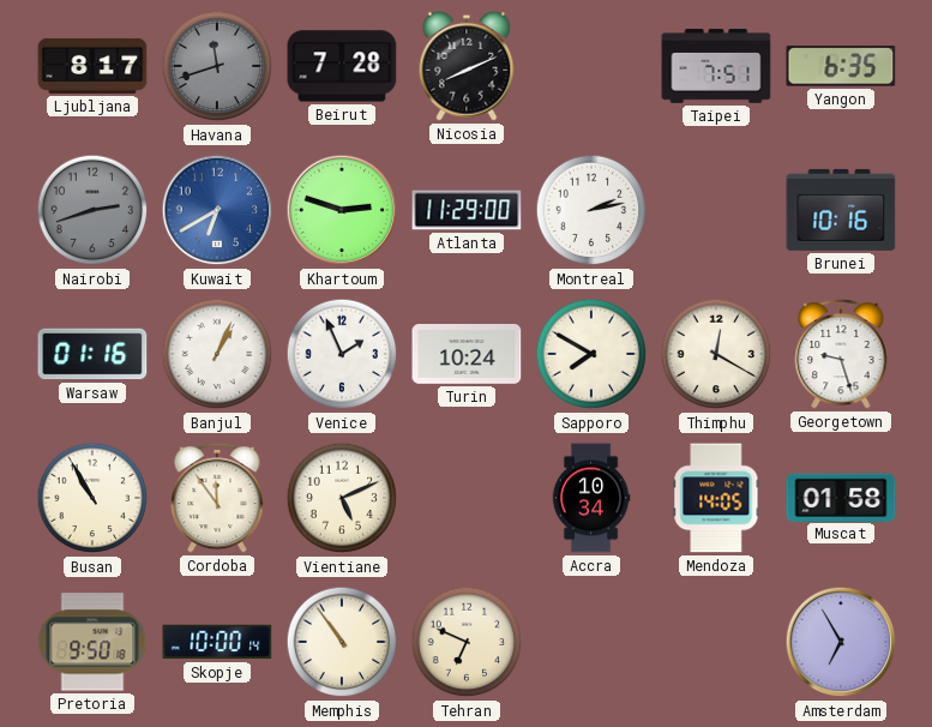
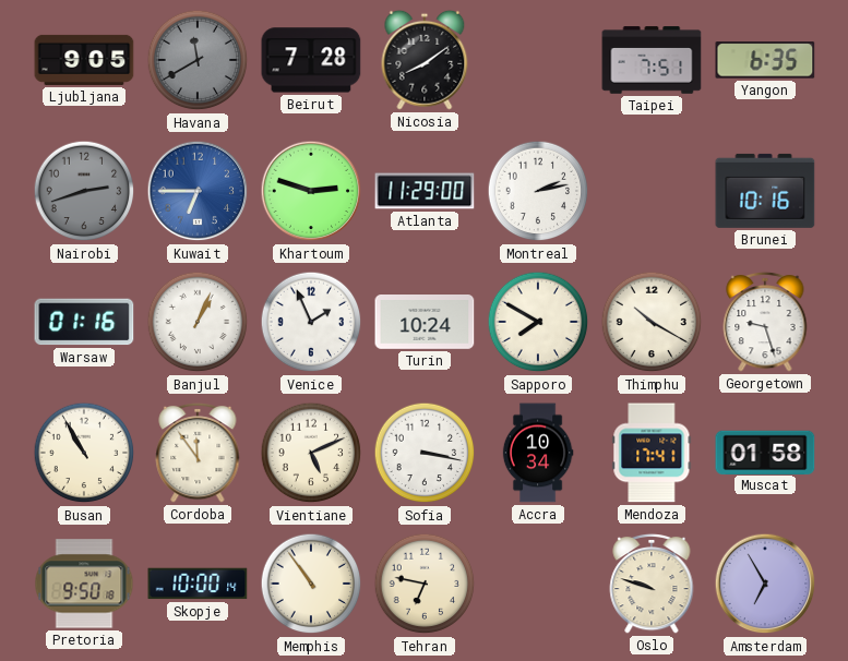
Ljubljana: 8:17 -> 9:05 (84, 60)
Havana: 11:42 -> 11:40 (198, 60)
Nicosia: 8:11 -> 8:09 (425, 60)
Kuwait: 6:40 -> 6:45 (198, 191)
Thimphu: 12:20 -> 10:20 (652, 322)
Sofia: none -> 3:17 (425, 453)
Mendoza: 14:05 -> 17:41 (652, 453)
Tehran: 6:49 -> 6:47 (425, 584)
Oslo: none -> 9:48 (652, 584)
